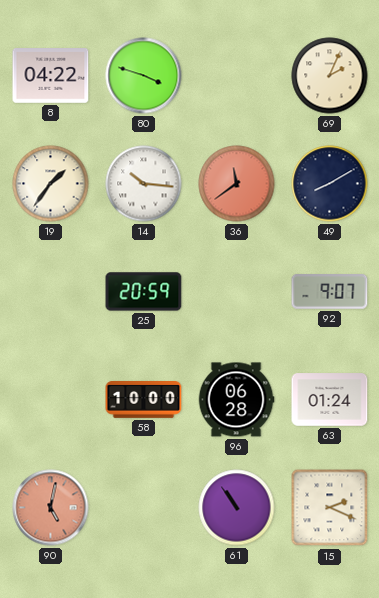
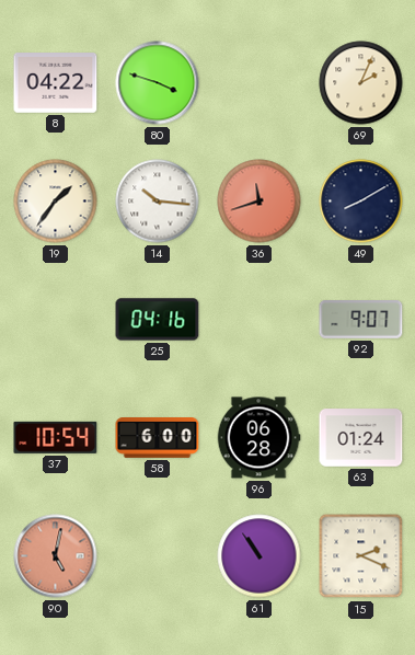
36: 11:39 -> 11:42 (260, 202)
25: 20:59 -> 04:16 (158, 320)
37: none -> 10:54 (56, 437)
58: 10:00 -> 6:00 (158, 438)
